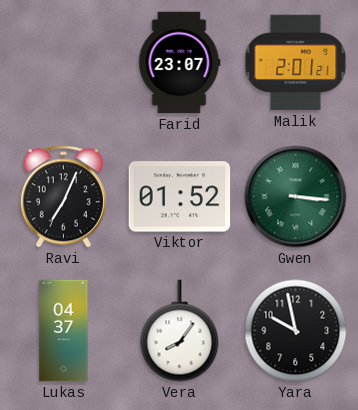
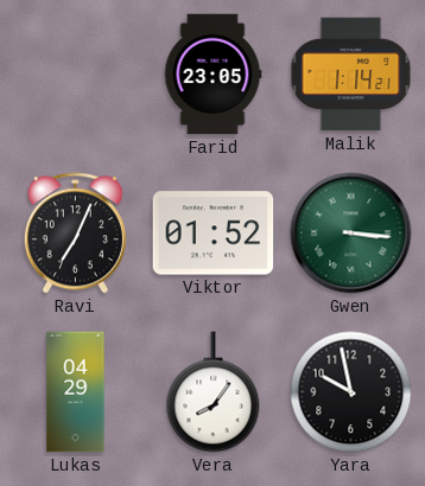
Farid: 23:07 -> 23:05 (213, 75)
Malik: 2:01 -> 1:14 (351, 75)
Lukas: 04:37 -> 04:29 (76, 392)
